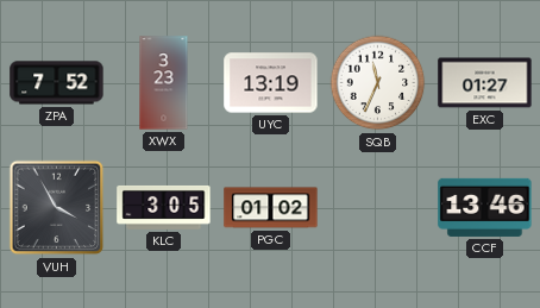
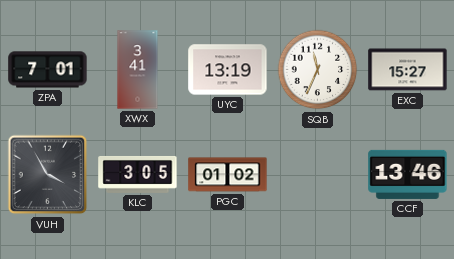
ZPA: 7:52 -> 7:01 (48, 70)
XWX: 3:23 -> 3:41 (138, 70)
EXC: 01:27 -> 15:27 (408, 70)
